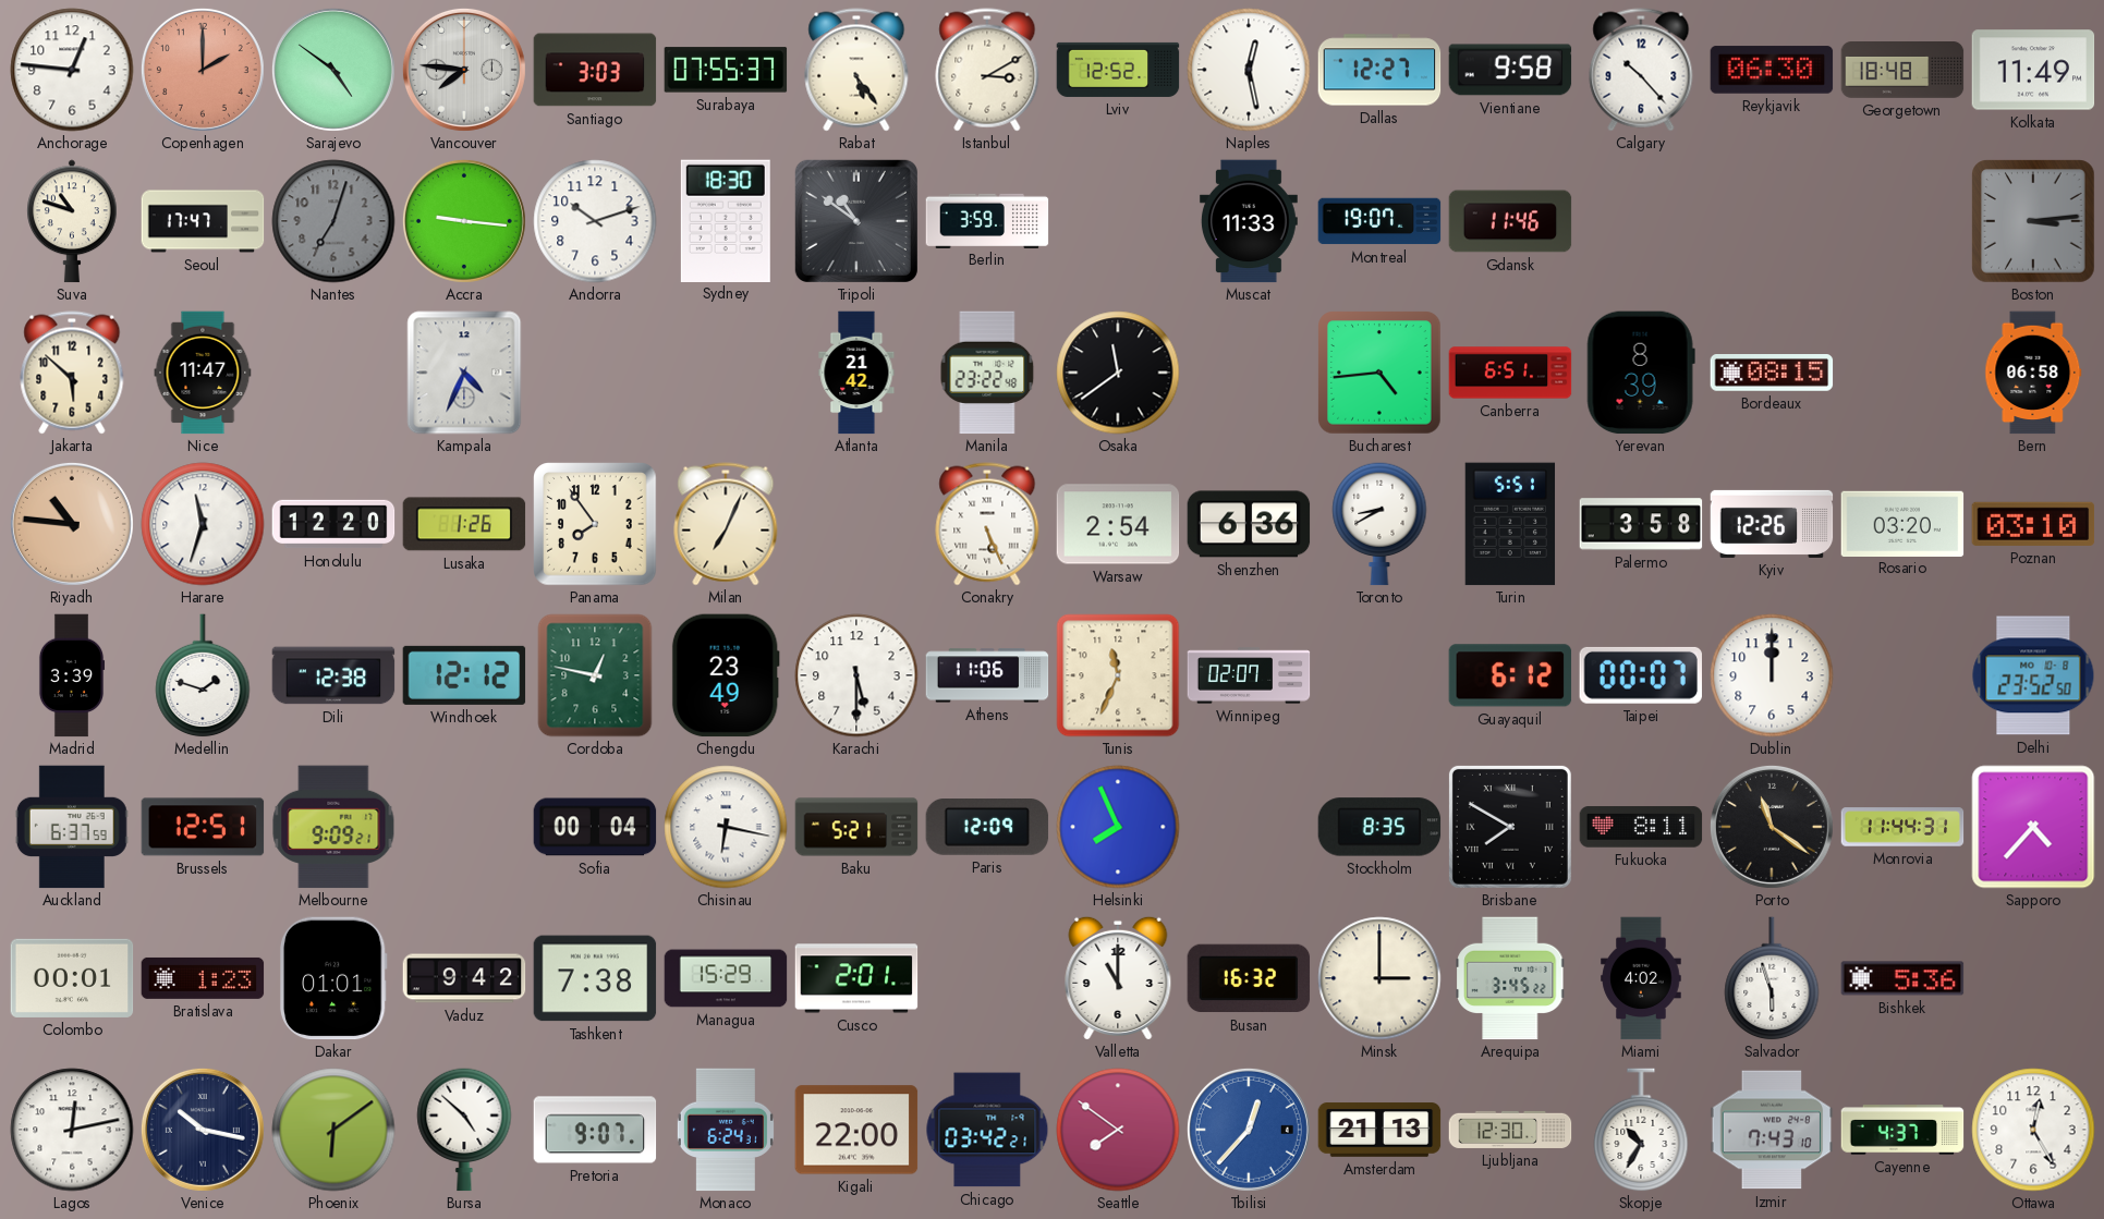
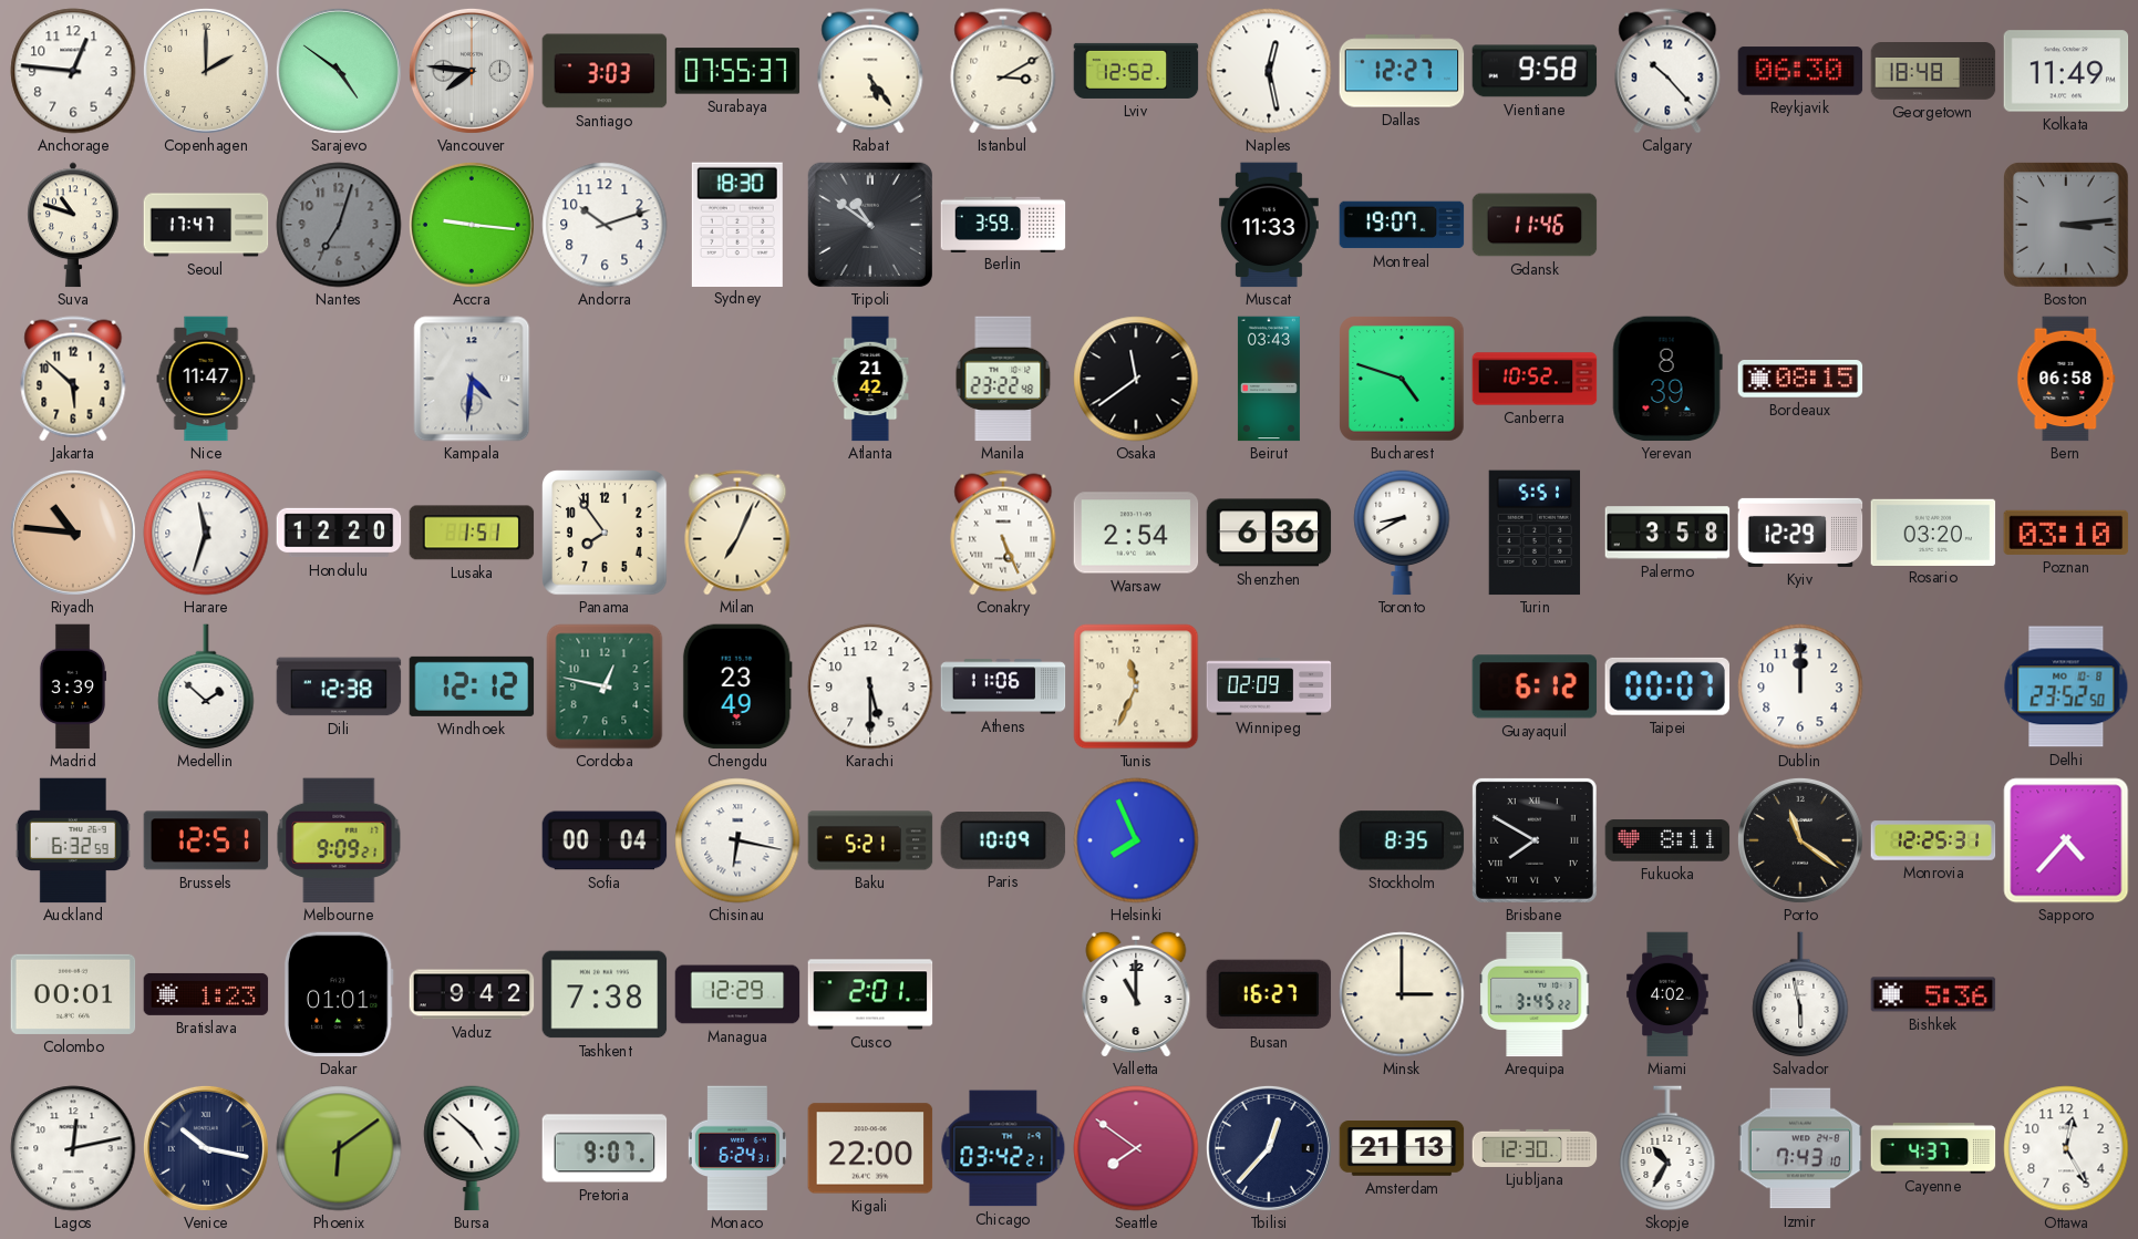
Copenhagen dial: salmon -> cream (206, 71)
Kampala: 4:34 -> 4:31 (472, 379)
Beirut: none -> 03:43 (1269, 379)
Bucharest: 4:44 -> 4:48 (1402, 379)
Canberra: 6:51 -> 10:52 (1535, 379)
Lusaka: 1:26 -> 1:51 (472, 533)
Kyiv: 12:26 -> 12:29 (1800, 533)
Medellin: 1:48 -> 1:52 (206, 686)
Winnipeg: 02:07 -> 02:09 (1269, 686)
Auckland: 6:37 -> 6:32 (73, 840)
Paris: 12:09 -> 10:09 (1003, 842)
Monrovia: 11:44 -> 12:25 (1933, 840)
Managua: 15:29 -> 12:29 (737, 994)
Busan: 16:32 -> 16:27 (1269, 994)
Salvador: 5:57 -> 5:58 (1800, 994)
Tbilisi dial: blue -> navy (1269, 1148)
